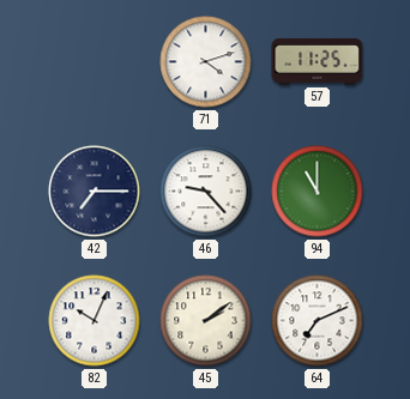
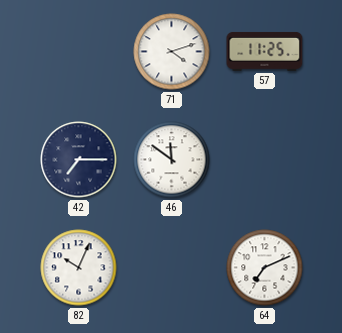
46: 9:23 -> 11:51 (172, 160)
94: 11:00 -> none (318, 192)
45: 2:09 -> none (206, 321)
